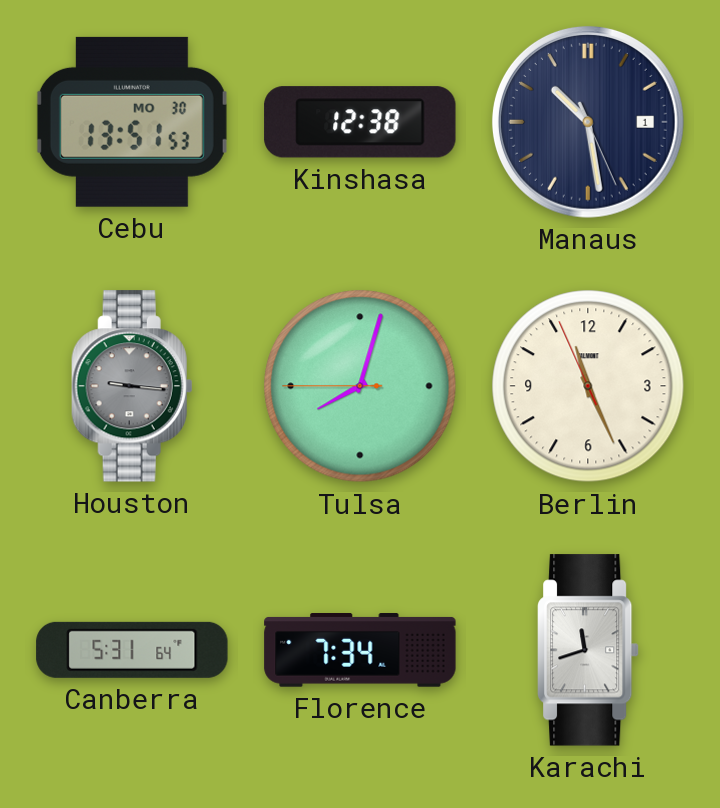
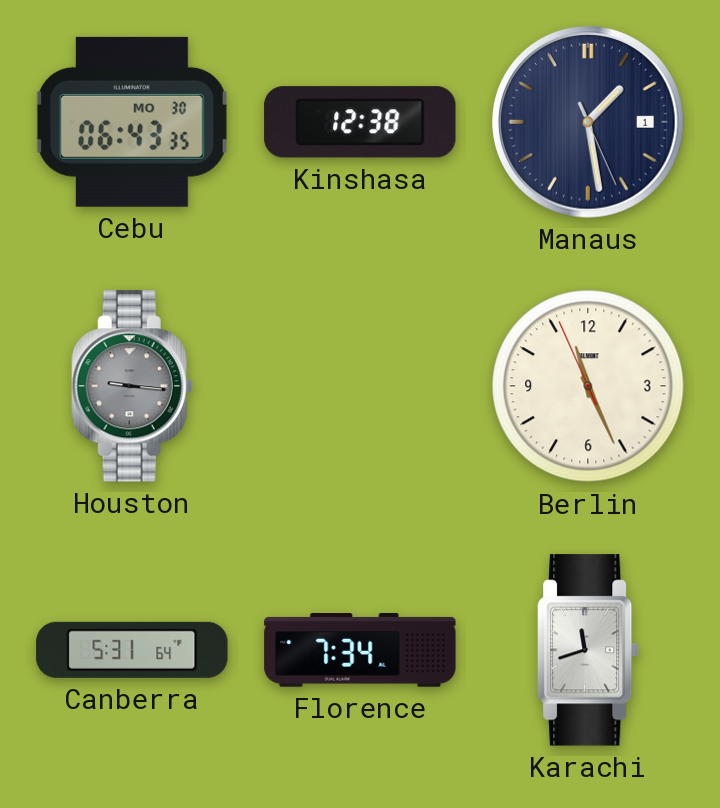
Cebu: 13:51 -> 06:43 (132, 122)
Manaus: 10:28 -> 1:28 (588, 122)
Tulsa: 8:02 -> none (360, 386)
